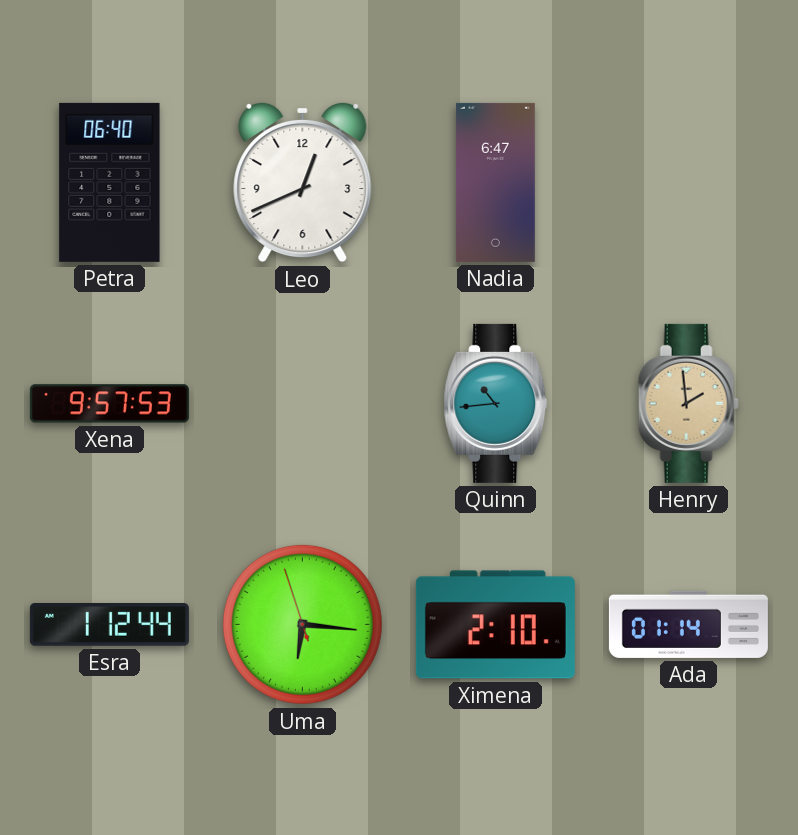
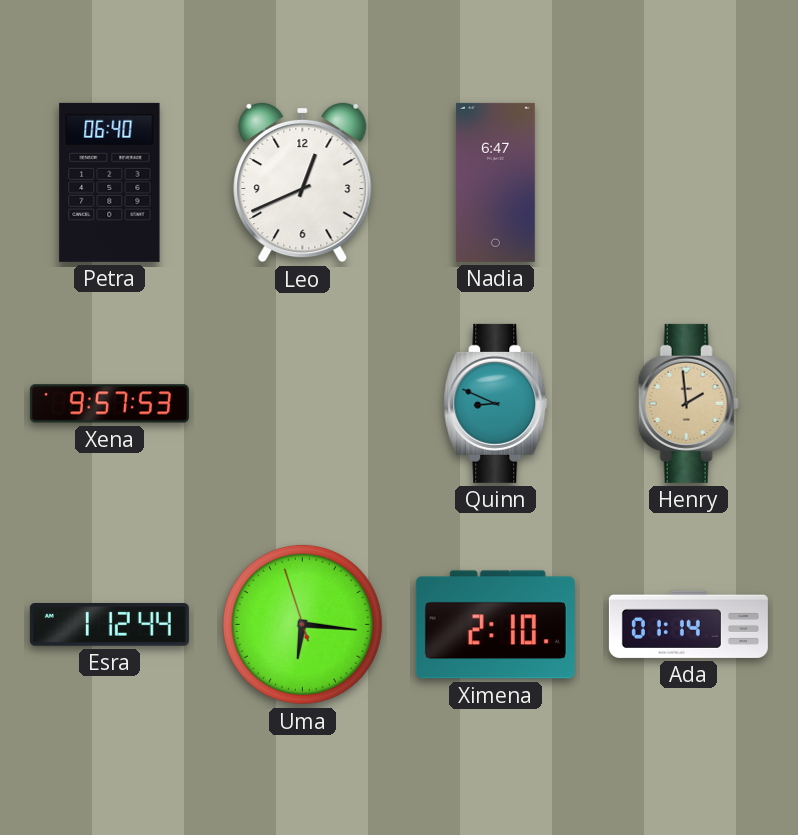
Quinn: 10:44 -> 8:49 (496, 403)
